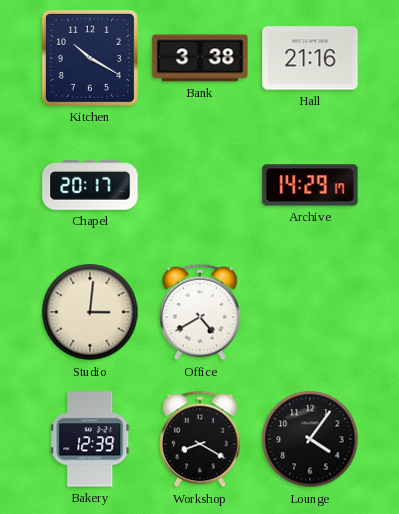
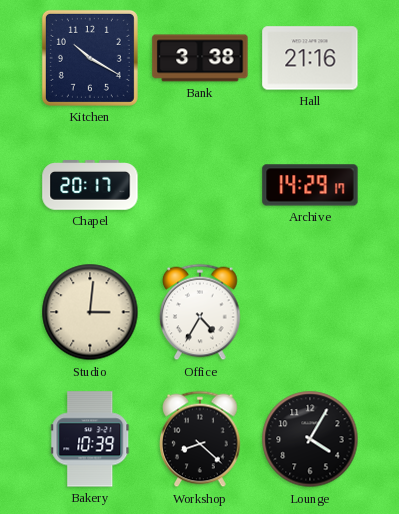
Office: 4:40 -> 4:35 (200, 312)
Bakery: 12:39 -> 10:39 (91, 439)
Workshop: 8:20 -> 8:22 (200, 439)
Lounge: 4:06 -> 4:05 (310, 439)
